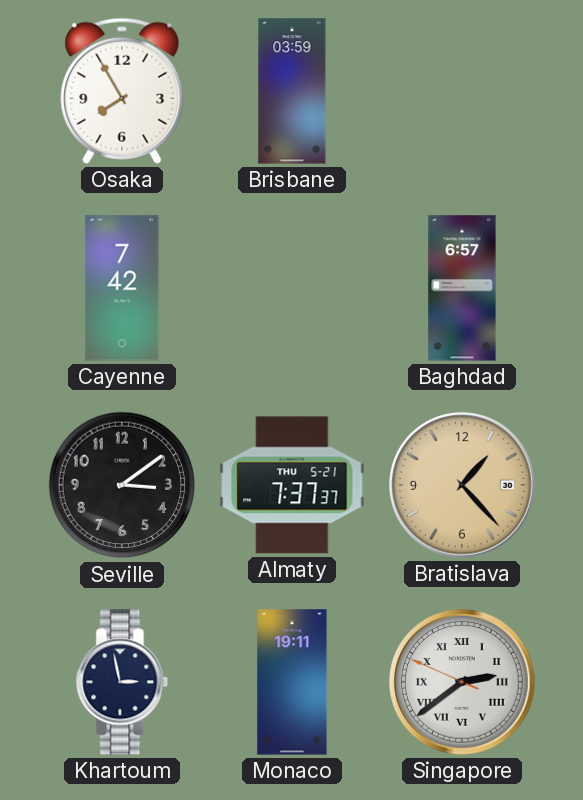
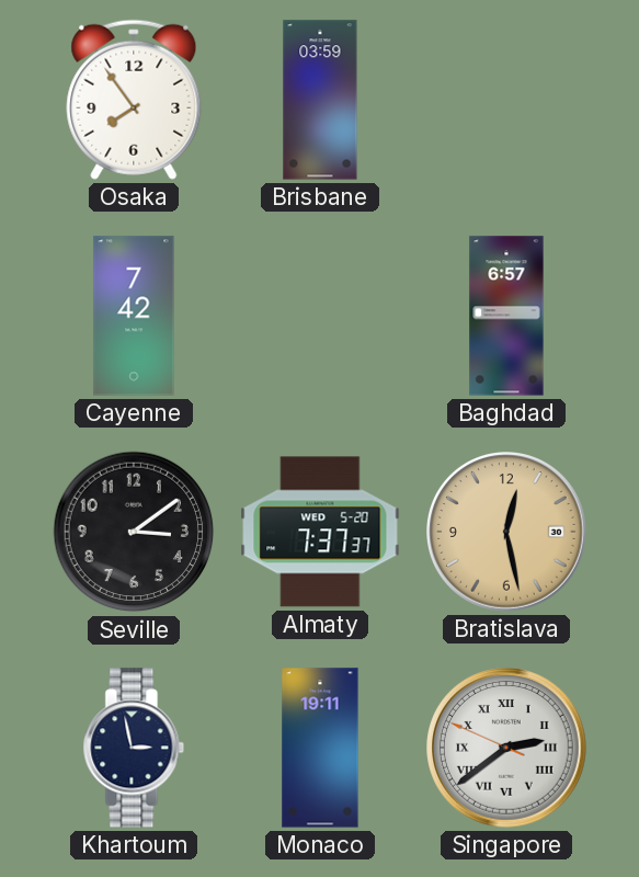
Osaka: 7:55 -> 7:54 (134, 100)
Almaty date: THU 5-21 -> WED 5-20 (320, 532)
Bratislava: 1:23 -> 12:28 (507, 533)
